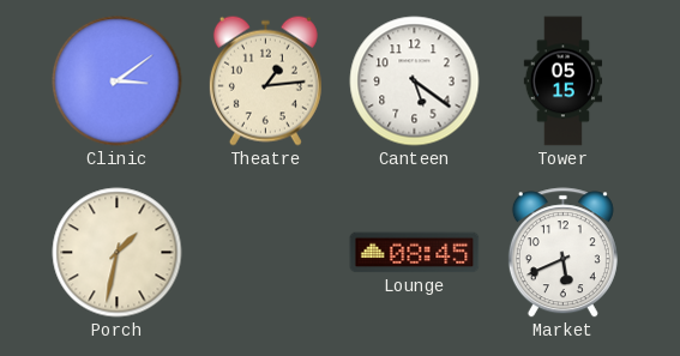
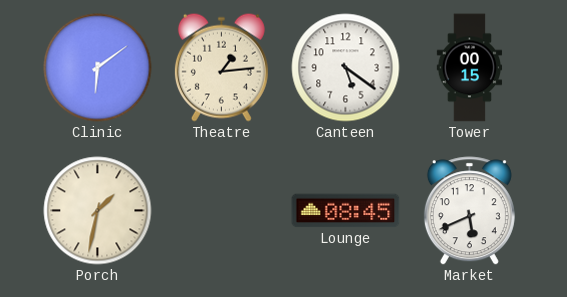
Clinic: 3:09 -> 6:09 (98, 68)
Tower: 05:15 -> 00:15 (470, 68)
